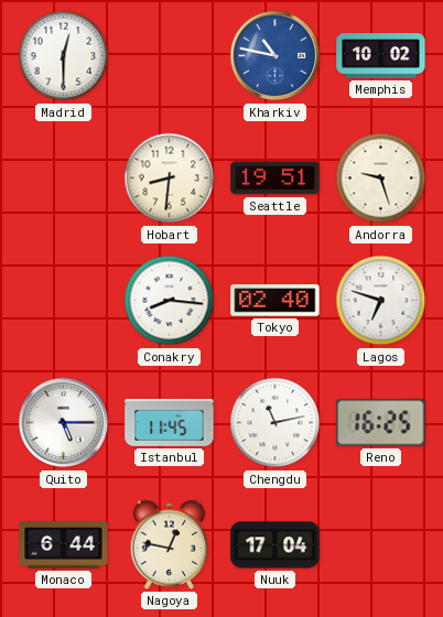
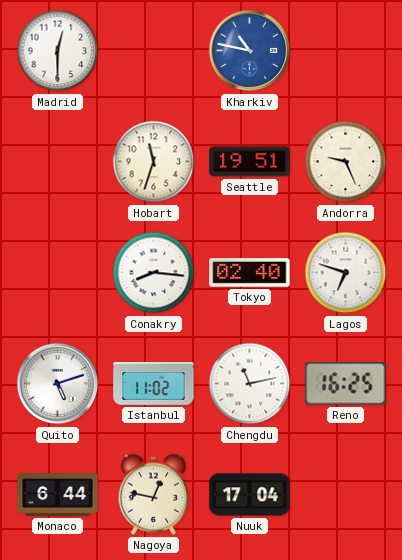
Memphis: 10:02 -> none (381, 56)
Hobart: 8:31 -> 11:33 (154, 162)
Andorra: 9:27 -> 9:26 (346, 162)
Quito: 5:15 -> 5:12 (58, 384)
Istanbul: 11:45 -> 11:02 (154, 384)
